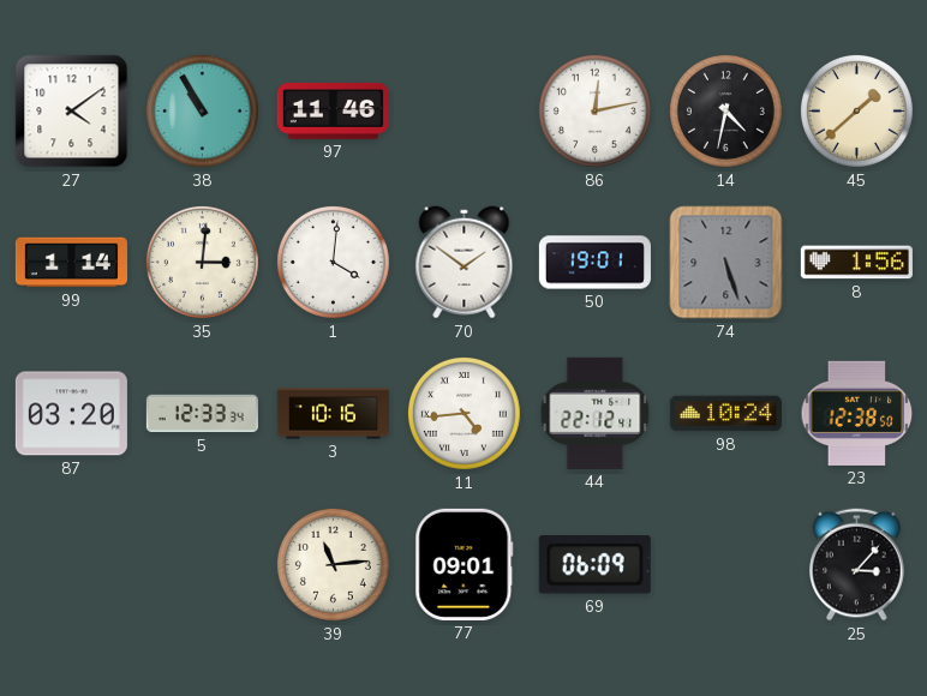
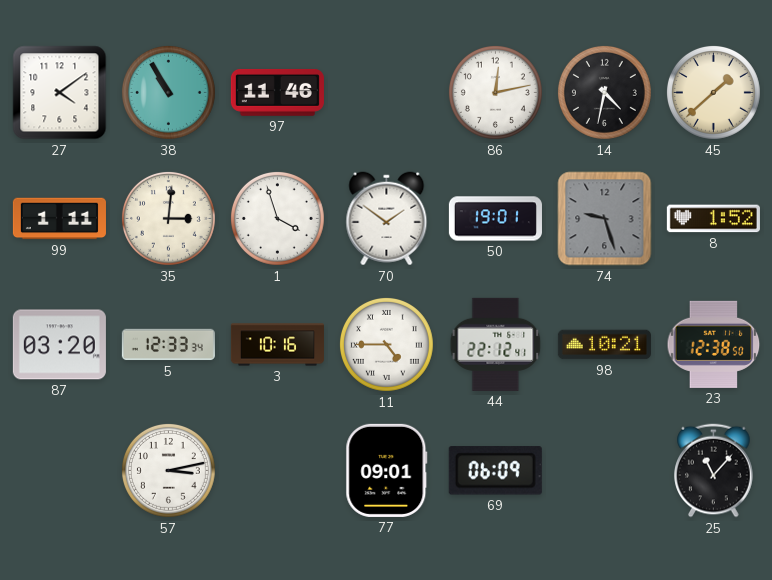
99: 1:14 -> 1:11 (59, 219)
1: 4:01 -> 3:57 (277, 218)
74: 5:27 -> 9:27 (605, 219)
8: 1:56 -> 1:52 (713, 219)
11: 4:44 -> 4:45 (386, 344)
98: 10:24 -> 10:21 (604, 345)
57: none -> 3:13 (168, 470)
39: 11:14 -> none (333, 564)
25: 3:07 -> 11:07 (714, 471)
